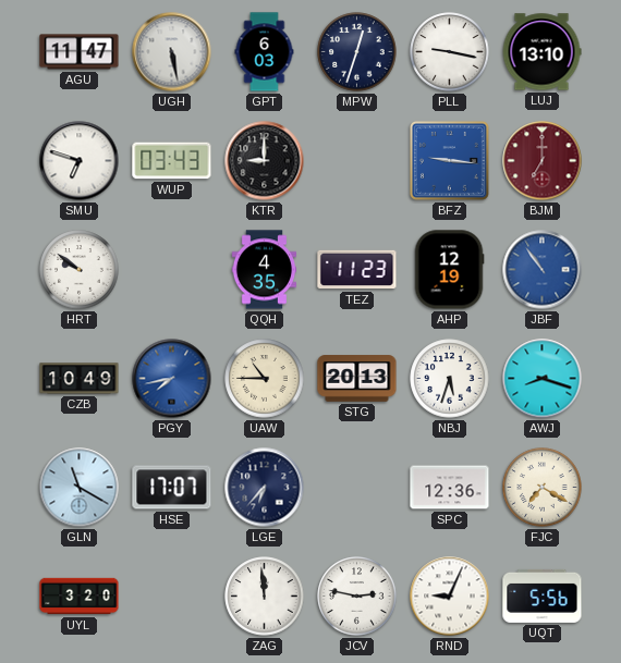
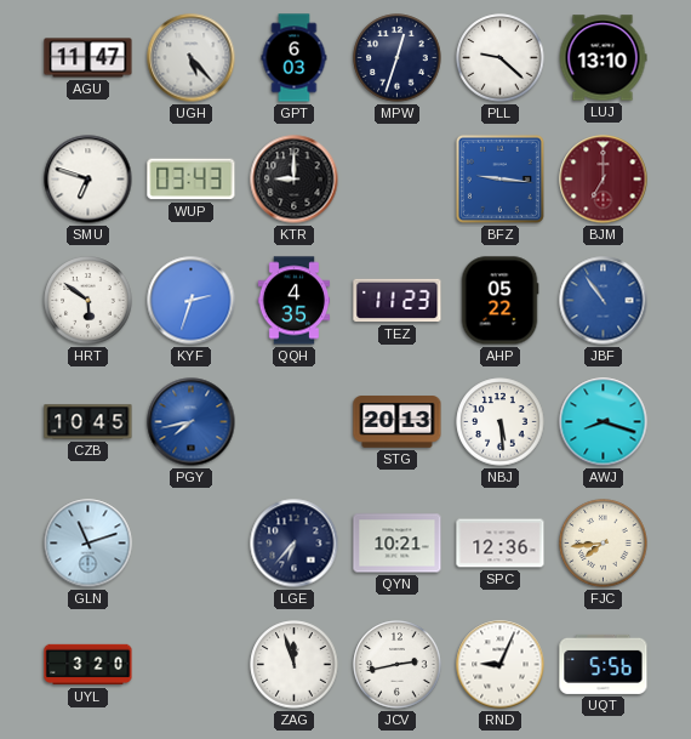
UGH: 5:28 -> 5:23 (192, 58)
PLL: 9:17 -> 9:22 (501, 58)
HRT: 9:51 -> 5:51 (88, 301)
KYF: none -> 2:33 (192, 301)
AHP: 12:19 -> 05:22 (499, 301)
CZB: 10:49 -> 10:45 (88, 422)
UAW: 10:45 -> none (265, 379)
NBJ: 5:33 -> 5:29 (501, 422)
GLN: 11:20 -> 11:12 (88, 544)
HSE: 17:07 -> none (172, 488)
QYN: none -> 10:21 (398, 544)
FJC: 7:20 -> 7:44 (604, 544)
ZAG: 11:59 -> 11:57 (295, 665)
JCV: 2:47 -> 2:43 (398, 665)
